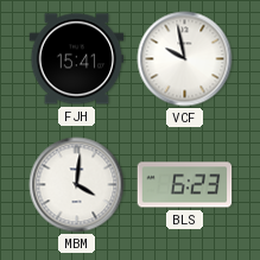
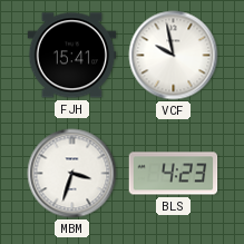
MBM: 4:01 -> 3:33 (72, 174)
BLS: 6:23 -> 4:23 (174, 174)
